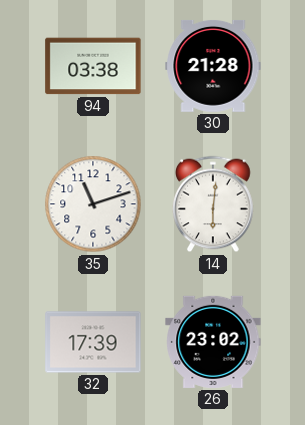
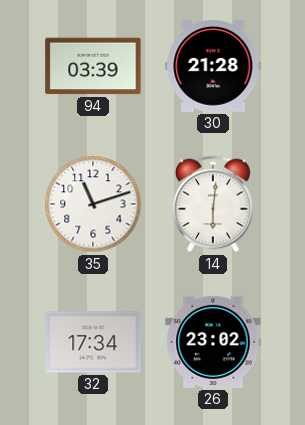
94: 03:38 -> 03:39 (93, 66)
32: 17:39 -> 17:34 (93, 342)
